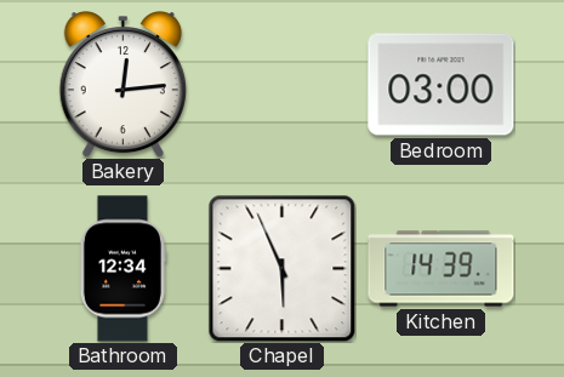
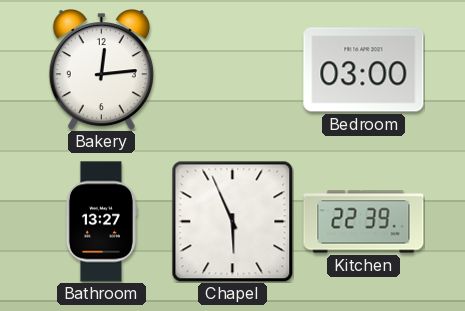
Bathroom: 12:34 -> 13:27 (101, 222)
Kitchen: 14:39 -> 22:39 (364, 222)
